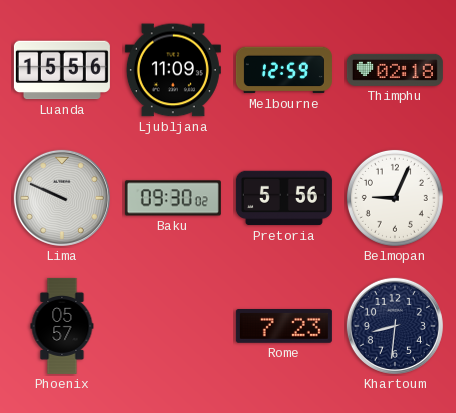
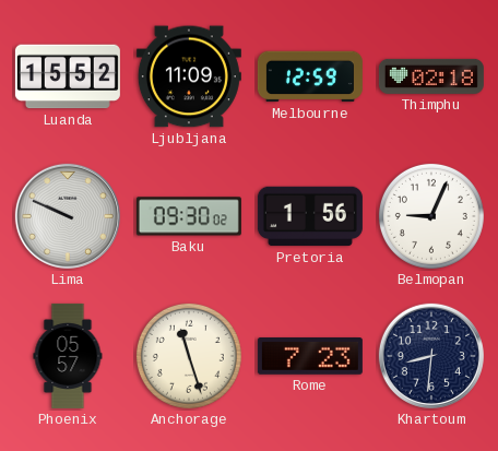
Luanda: 15:56 -> 15:52 (68, 76)
Pretoria: 5:56 -> 1:56 (310, 216)
Anchorage: none -> 11:27 (189, 356)
